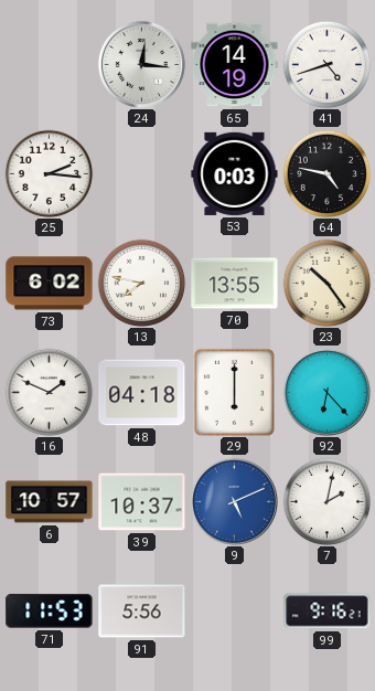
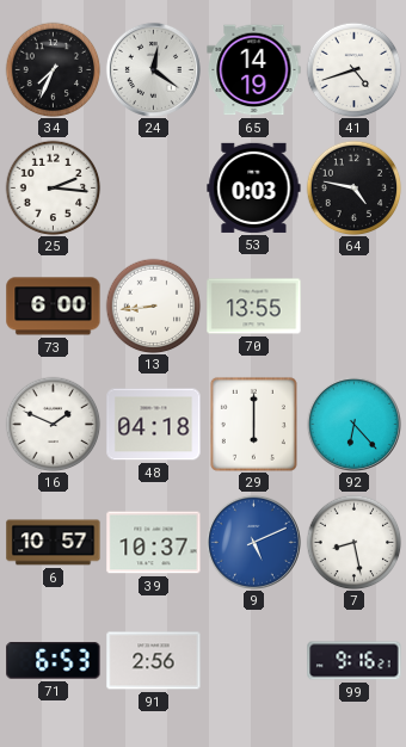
34: none -> 7:34 (53, 69)
24: 12:16 -> 12:21 (153, 69)
73: 6:02 -> 6:00 (54, 307)
13: 7:47 -> 8:44 (153, 305)
23: 10:24 -> none (326, 283)
7: 2:02 -> 8:28 (353, 542)
71: 11:53 -> 6:53 (54, 661)
91: 5:56 -> 2:56 (154, 661)
